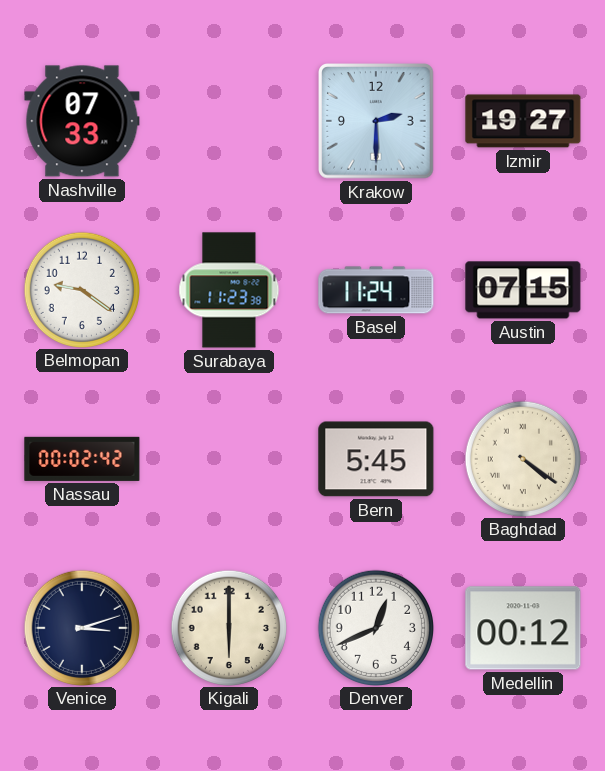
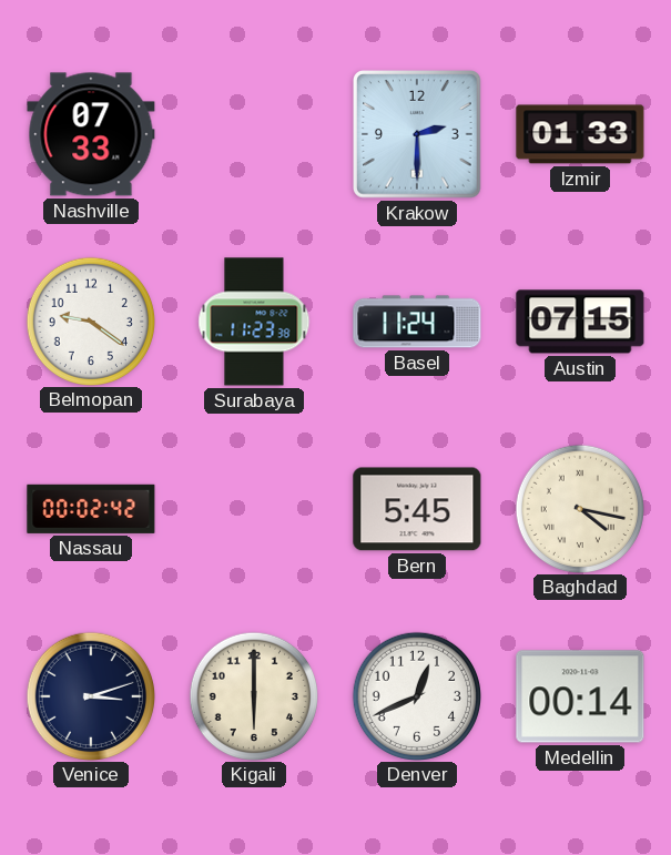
Izmir: 19:27 -> 01:33 (580, 134)
Baghdad: 4:21 -> 4:17 (579, 508)
Medellin: 00:12 -> 00:14 (580, 696)
